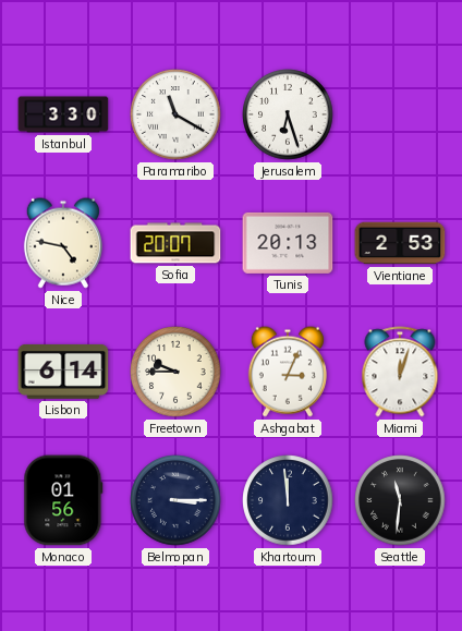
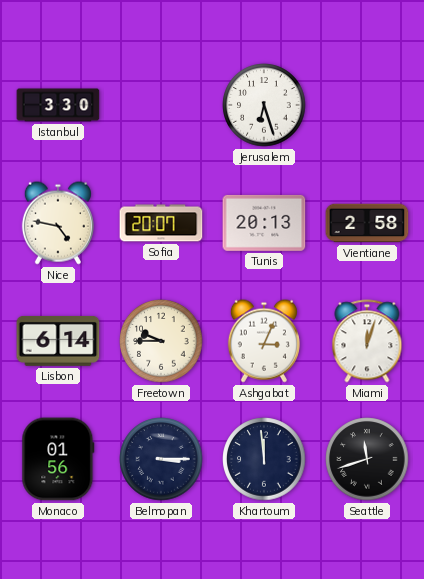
Paramaribo: 11:20 -> none (175, 114)
Vientiane: 2:53 -> 2:58 (367, 223)
Seattle: 11:31 -> 11:42 (367, 459)
